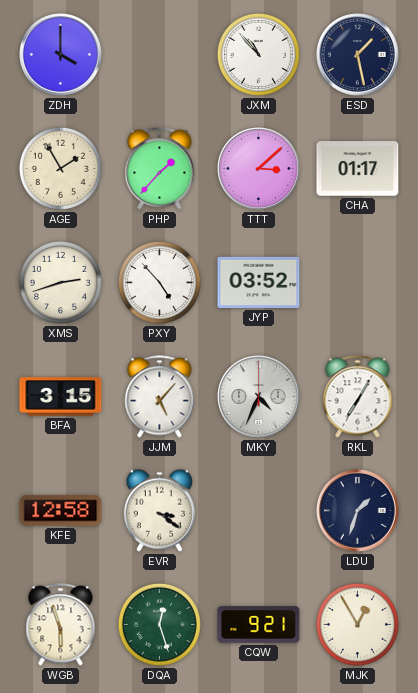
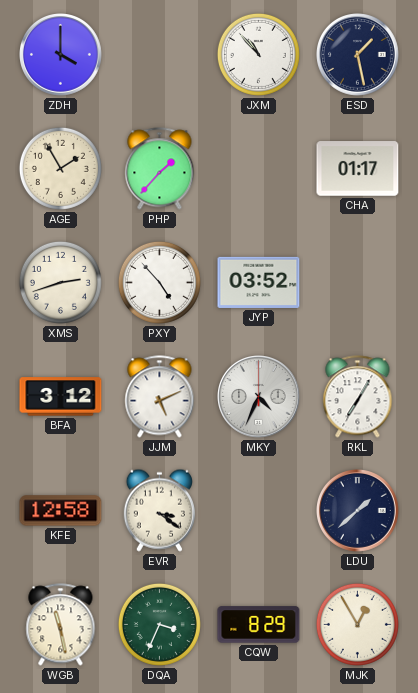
TTT: 3:08 -> none (259, 169)
BFA: 3:15 -> 3:12 (61, 397)
JJM: 5:07 -> 5:11 (160, 397)
LDU: 1:33 -> 1:38 (358, 511)
WGB: 5:57 -> 11:28 (61, 625)
DQA: 12:27 -> 3:34 (159, 624)
CQW: 9:21 -> 8:29 (259, 625)
